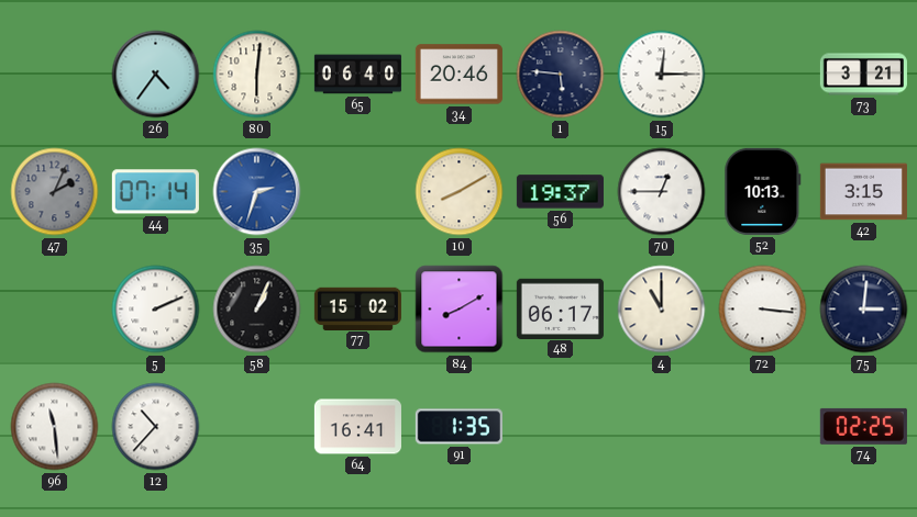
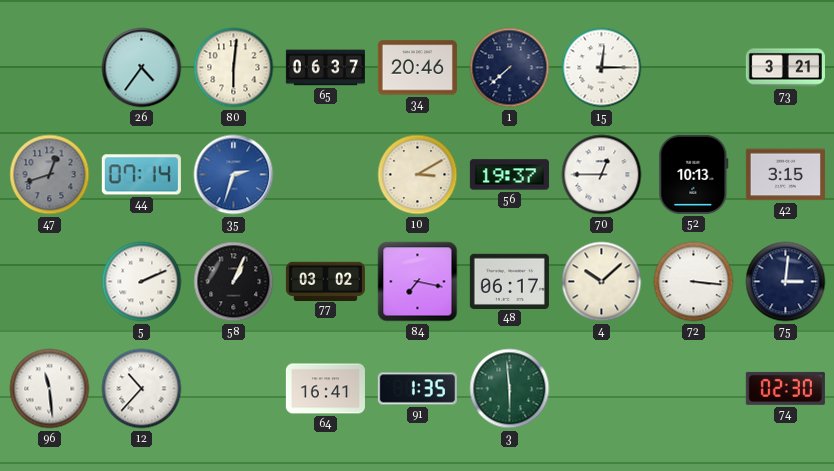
65: 06:40 -> 06:37 (325, 68)
1: 5:46 -> 7:38 (510, 68)
47: 2:04 -> 12:42 (50, 175)
10: 8:10 -> 3:10 (418, 175)
77: 15:02 -> 03:02 (325, 281)
84: 8:10 -> 7:17 (418, 282)
4: 11:00 -> 10:08 (602, 282)
3: none -> 5:59 (510, 389)
74: 02:25 -> 02:30 (785, 388)
